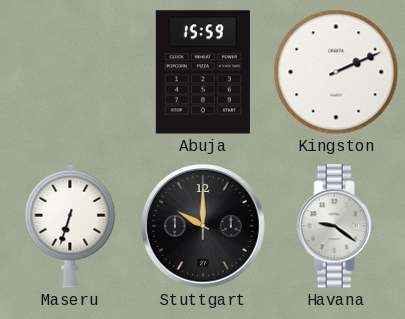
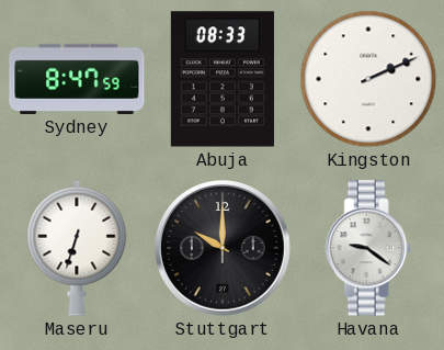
Sydney: none -> 8:47 (77, 79)
Abuja: 15:59 -> 08:33 (223, 79)
